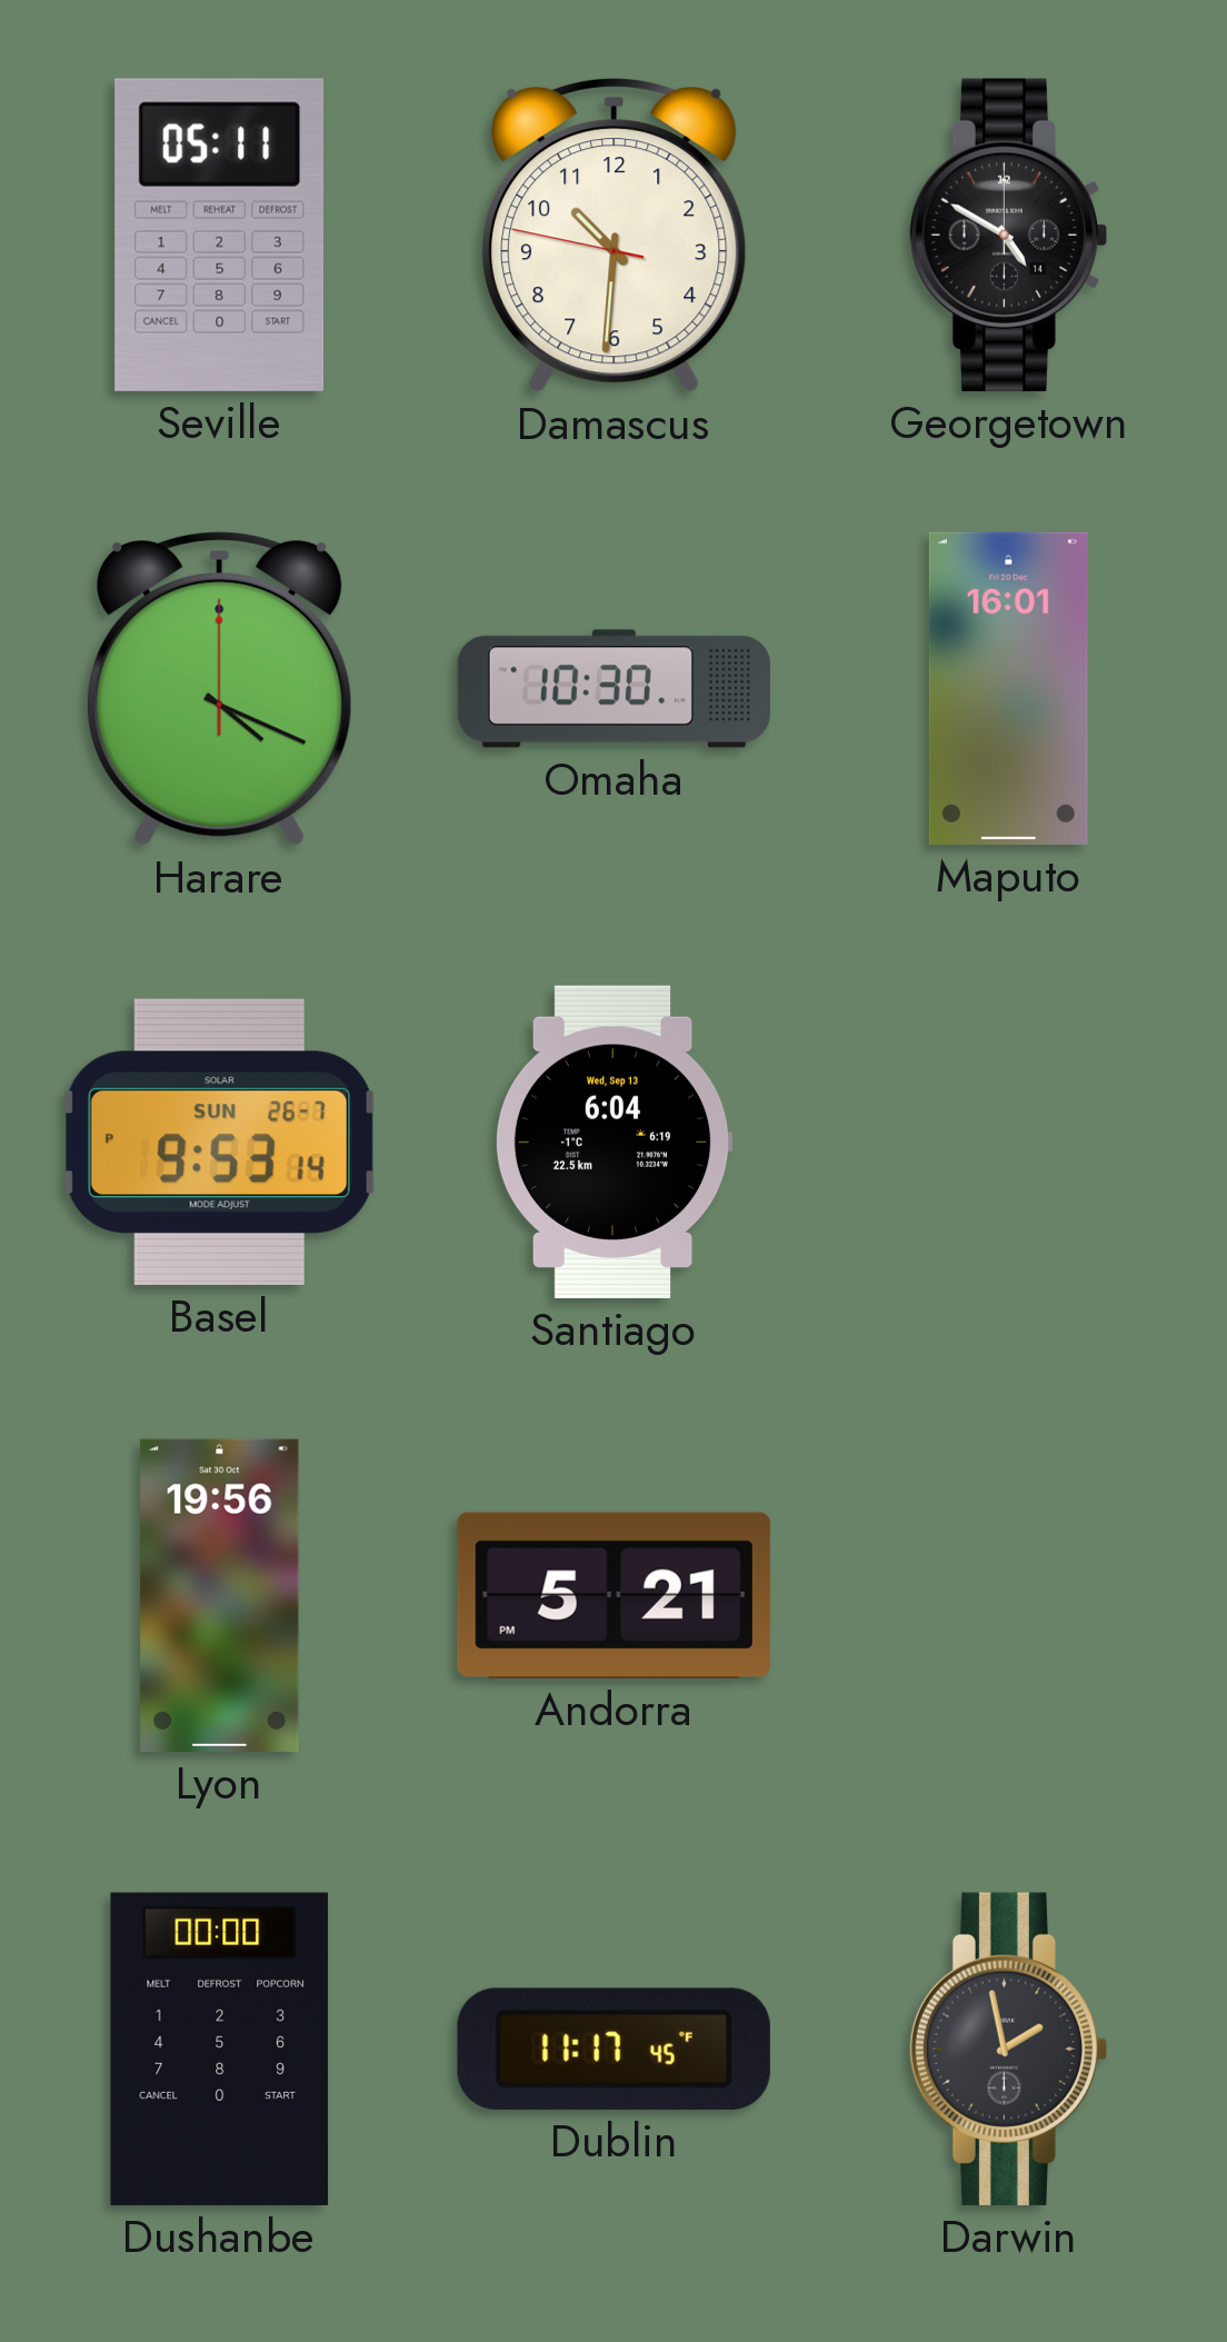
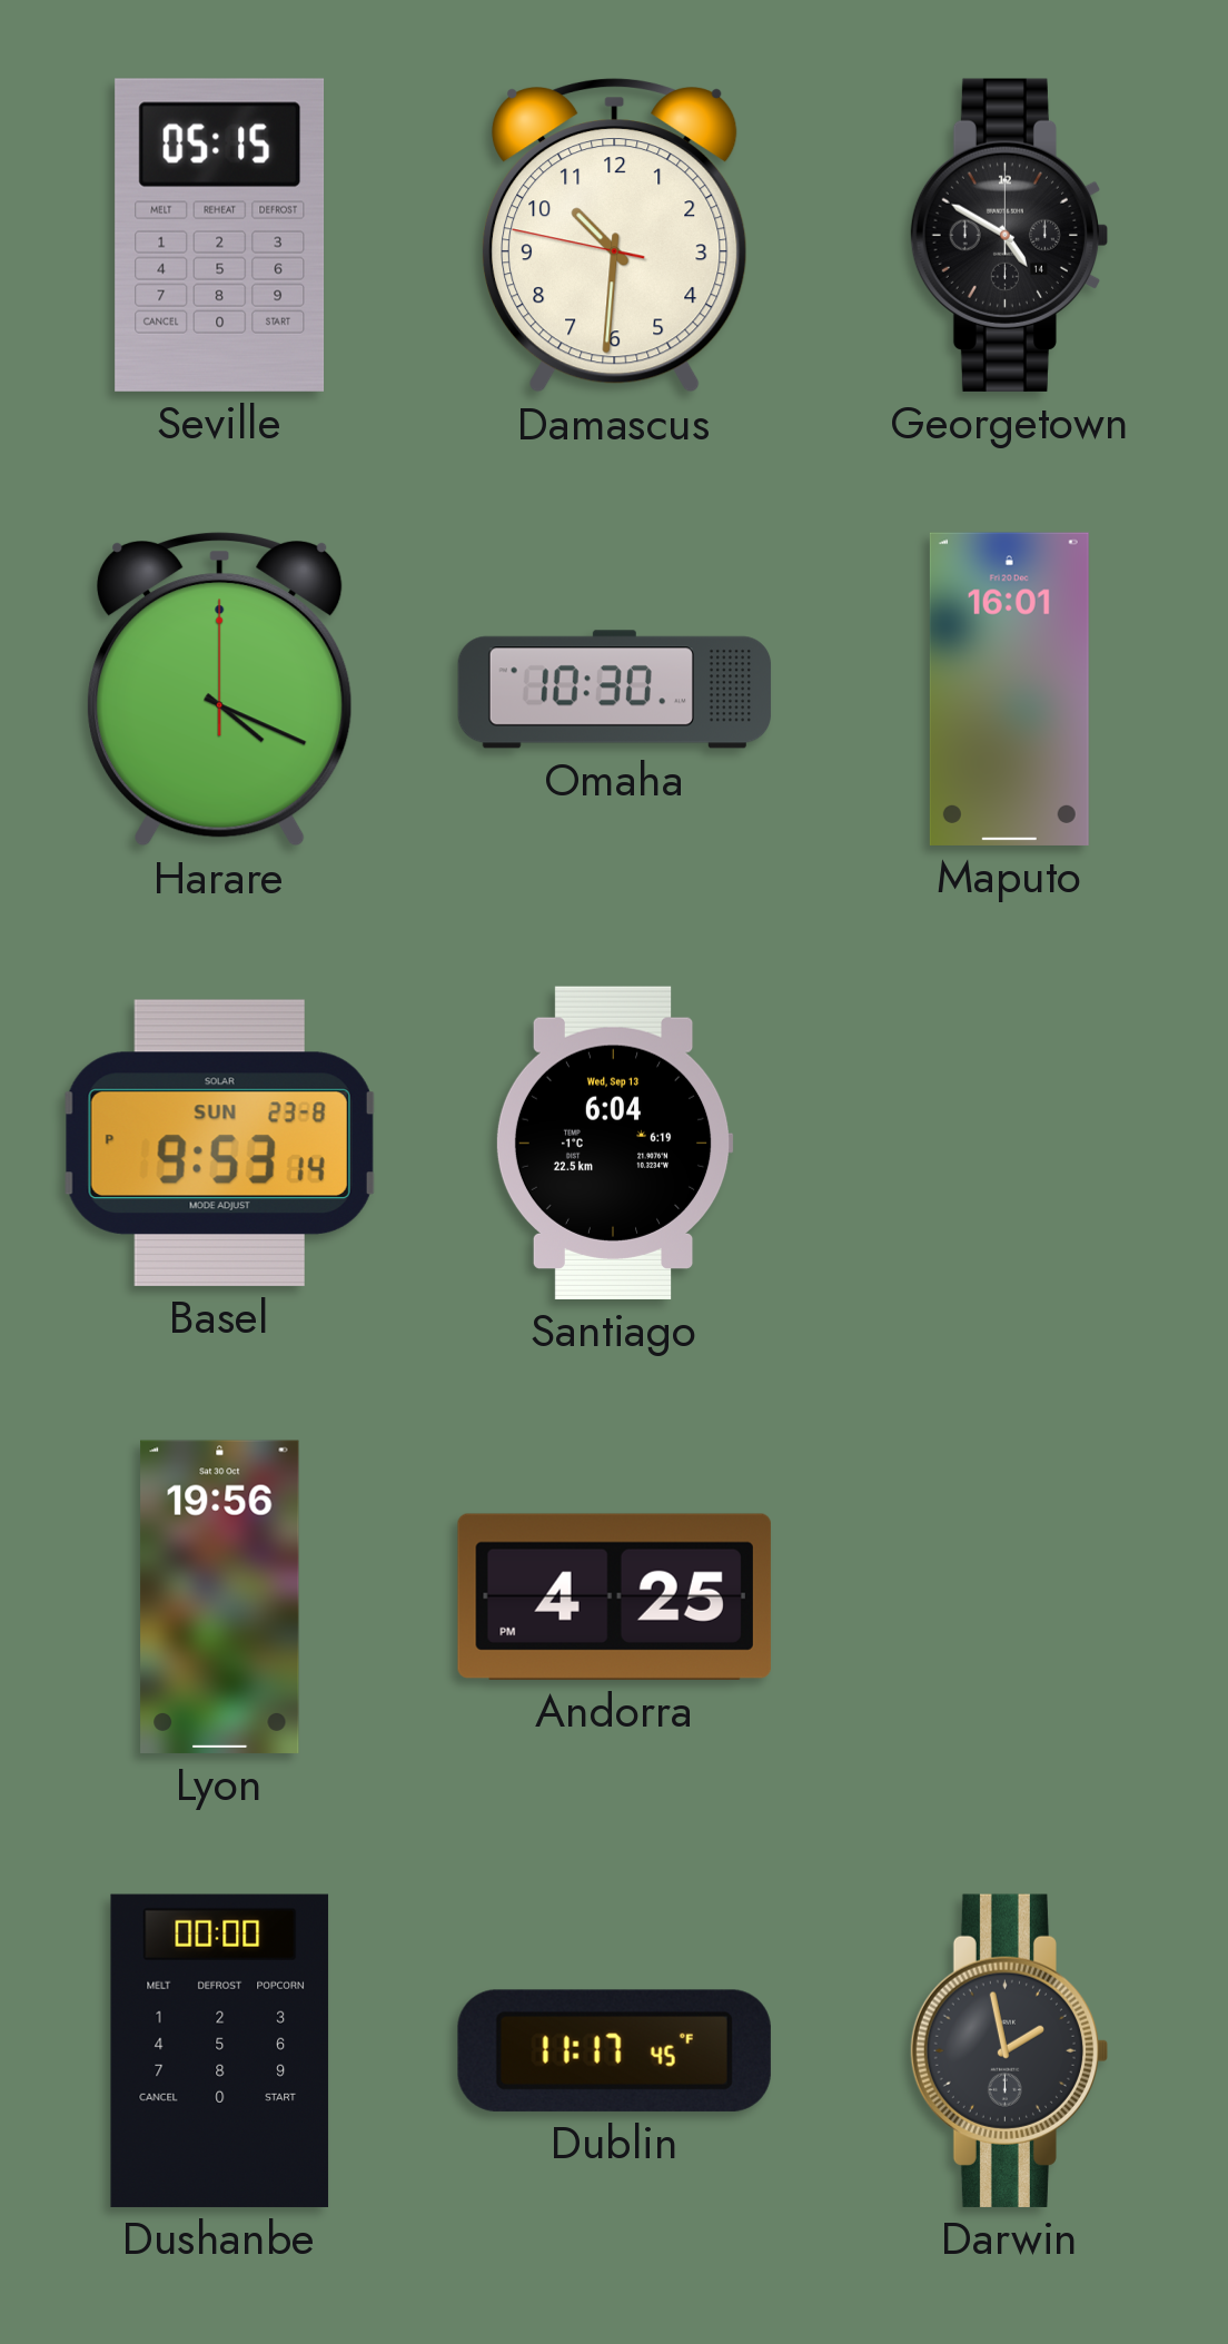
Seville: 05:11 -> 05:15 (220, 235)
Basel date: SUN 26-7 -> SUN 23-8 (219, 1143)
Andorra: 5:21 -> 4:25 (614, 1596)
